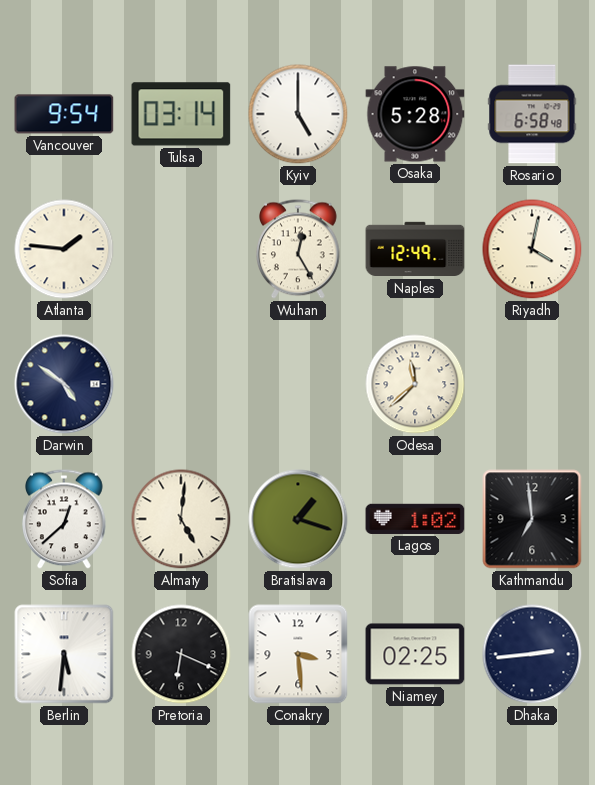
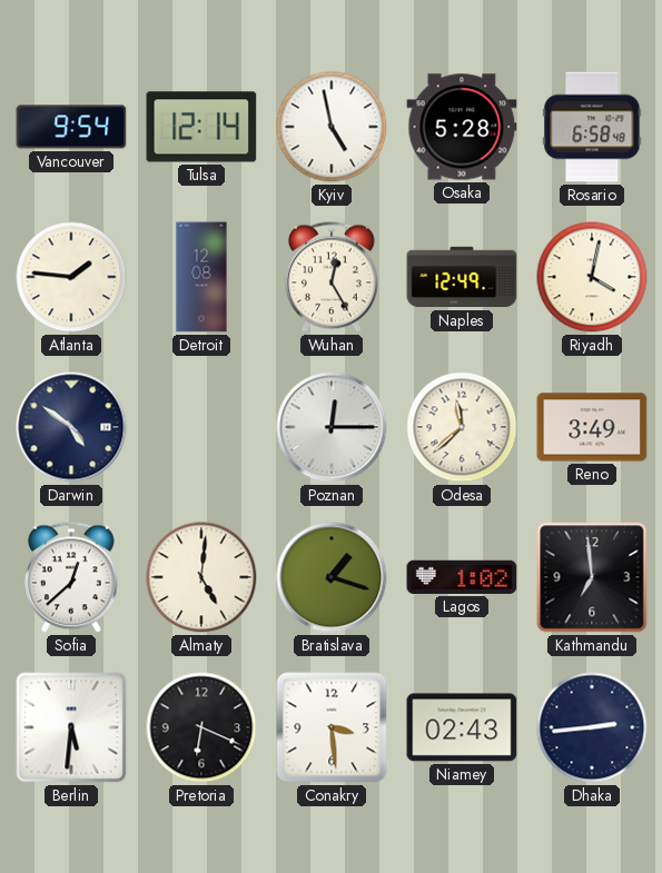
Tulsa: 03:14 -> 12:14 (201, 127)
Kyiv: 5:00 -> 4:58 (332, 127)
Detroit: none -> 12:08 (201, 277)
Poznan: none -> 12:15 (332, 427)
Reno: none -> 3:49 (592, 427)
Niamey: 02:25 -> 02:43 (462, 727)
